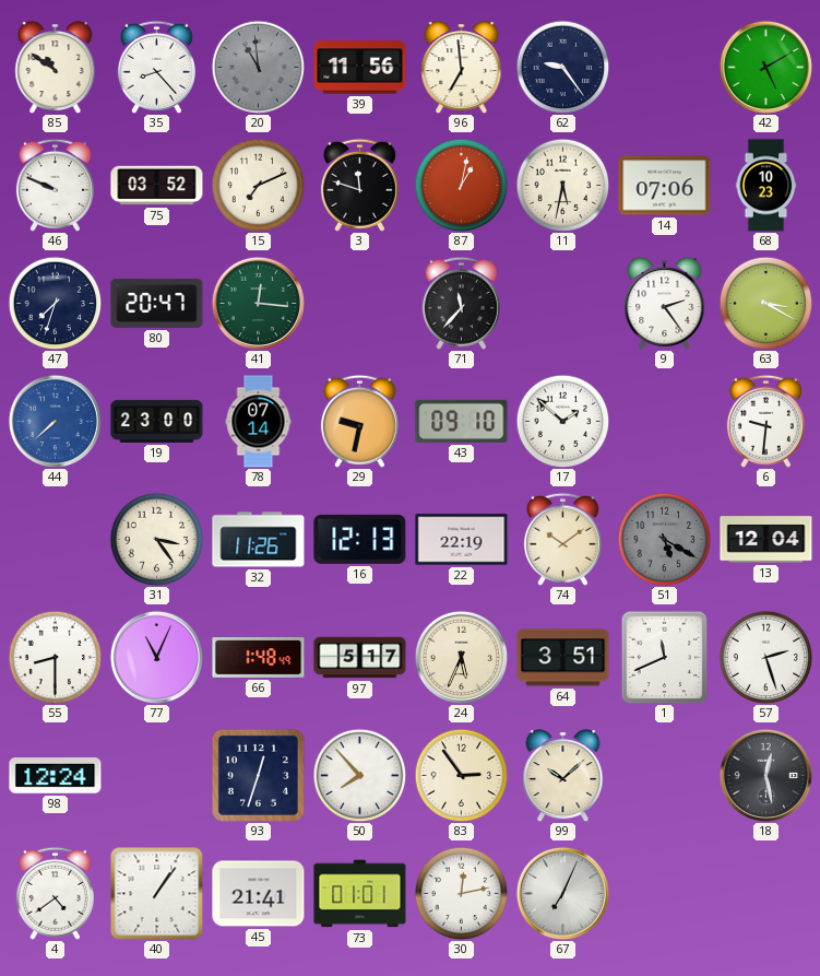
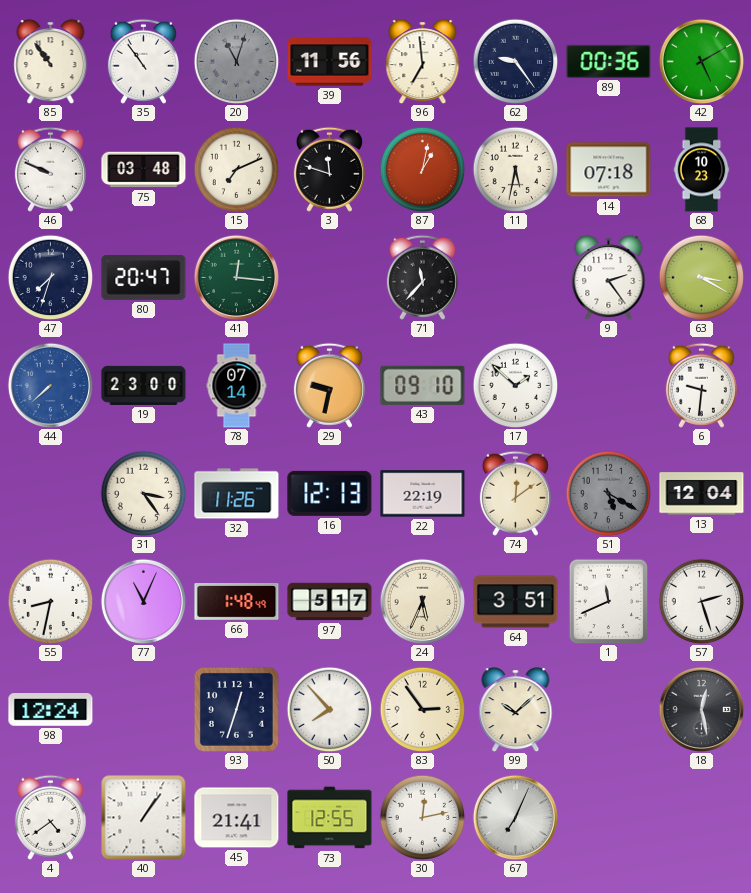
85: 10:51 -> 10:54 (51, 62)
35: 8:23 -> 10:54 (143, 61)
20: 10:59 -> 11:03 (236, 61)
89: none -> 00:36 (609, 61)
75: 03:52 -> 03:48 (144, 170)
14: 07:06 -> 07:18 (609, 170)
74: 10:09 -> 12:09 (515, 493)
55: 8:30 -> 8:32 (50, 601)
73: 01:01 -> 12:55 (330, 818)
